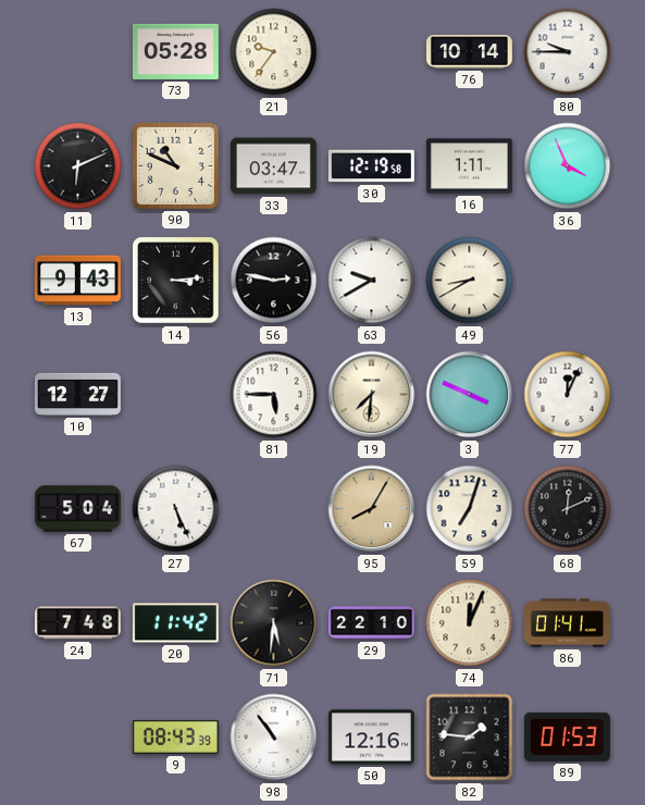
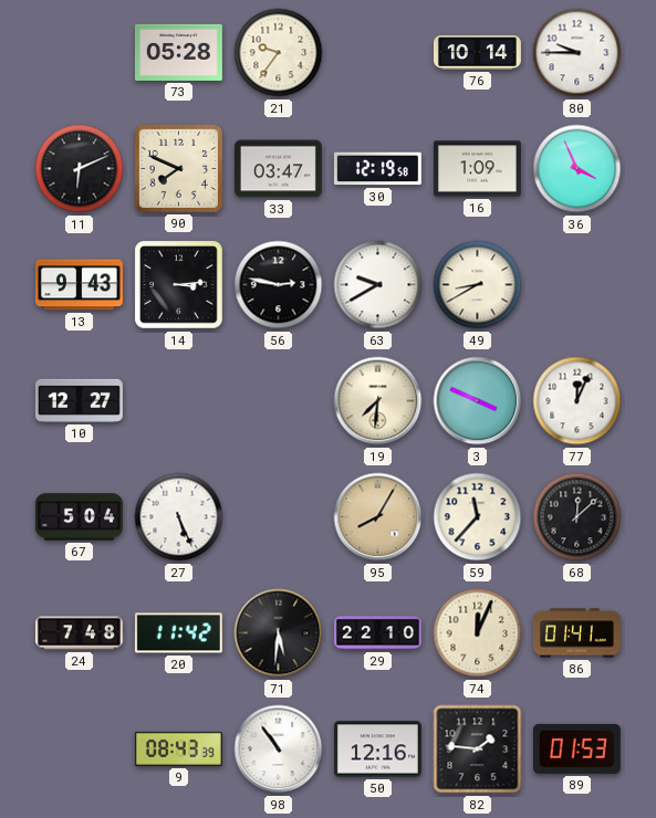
90: 10:49 -> 7:49 (178, 168)
16: 1:11 -> 1:09 (477, 169)
81: 5:45 -> none (274, 395)
59: 7:03 -> 11:37 (478, 517)
68: 12:11 -> 12:08 (577, 517)
